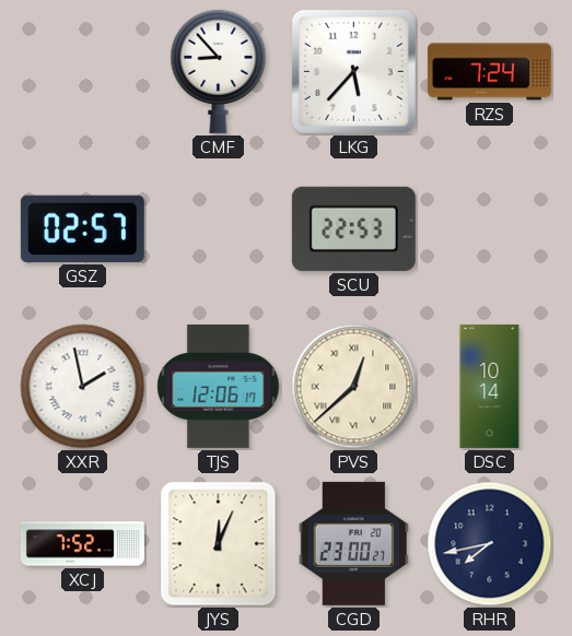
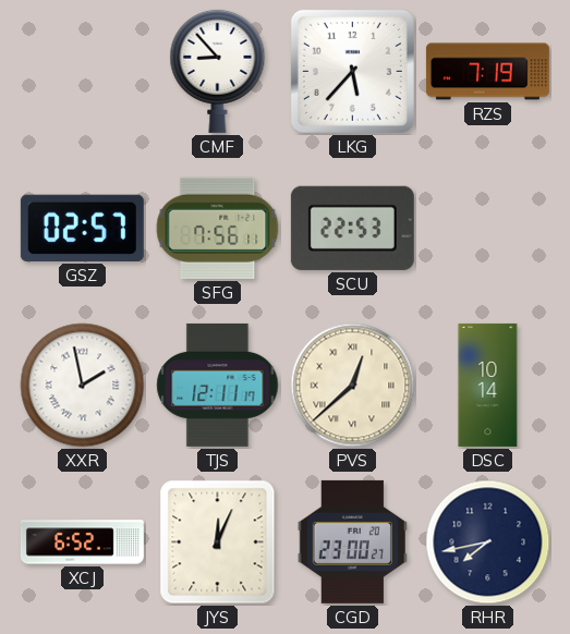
RZS: 7:24 -> 7:19 (487, 72)
SFG: none -> 7:56 (218, 228)
TJS: 12:06 -> 12:11 (218, 385)
XCJ: 7:52 -> 6:52 (82, 542)
